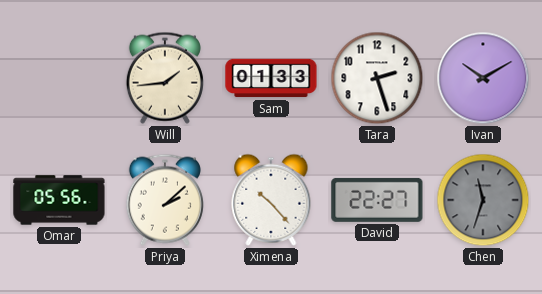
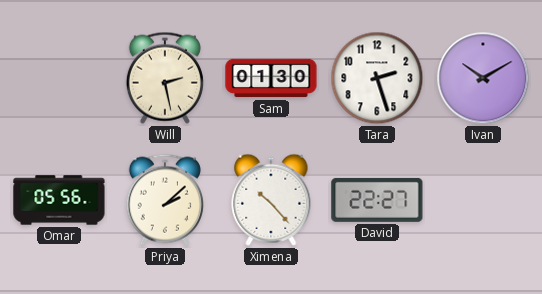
Will: 1:44 -> 2:28 (165, 78)
Sam: 01:33 -> 01:30 (271, 78)
Chen: 11:33 -> none (483, 200)
